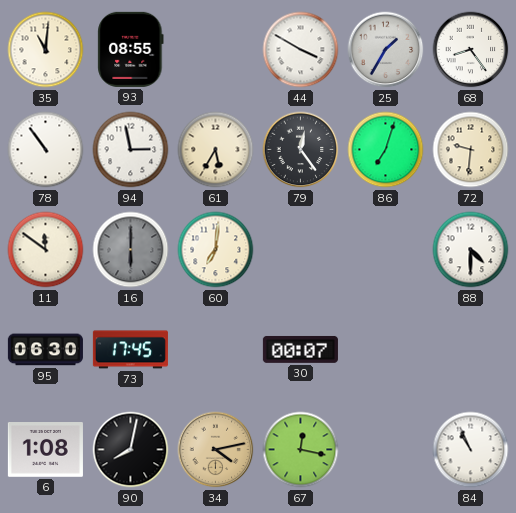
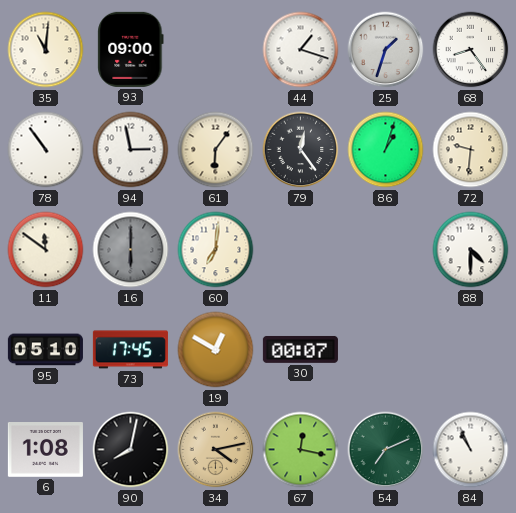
93: 08:55 -> 09:00 (131, 49)
44: 3:50 -> 1:18 (301, 50)
25: 1:35 -> 1:33 (386, 50)
61: 5:35 -> 6:06 (216, 150)
86: 7:03 -> 1:03 (386, 150)
95: 06:30 -> 05:10 (45, 350)
19: none -> 12:50 (216, 350)
54: none -> 7:11 (386, 450)
